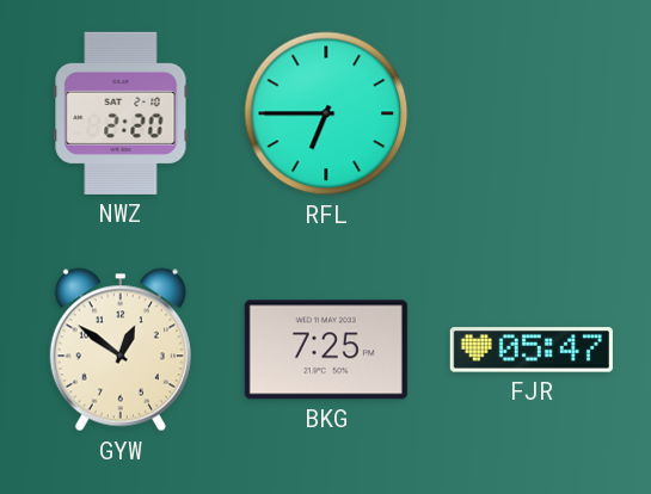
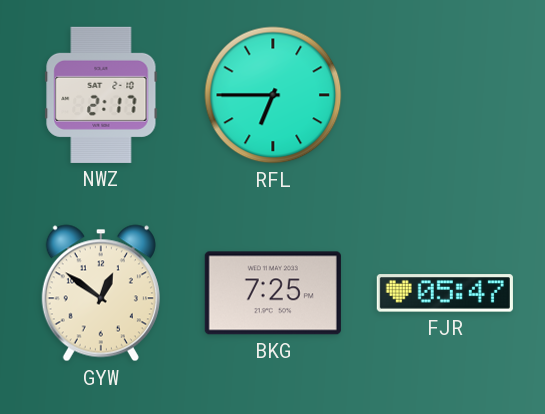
NWZ: 2:20 -> 2:17 (101, 95)
